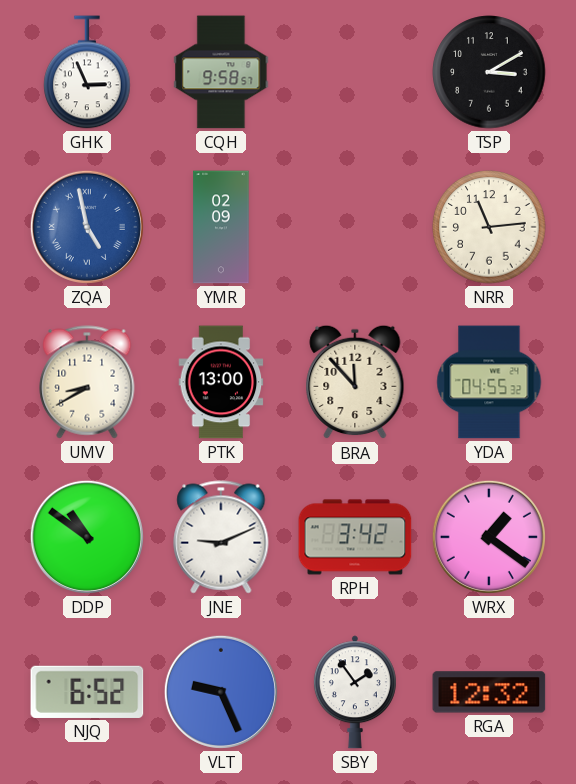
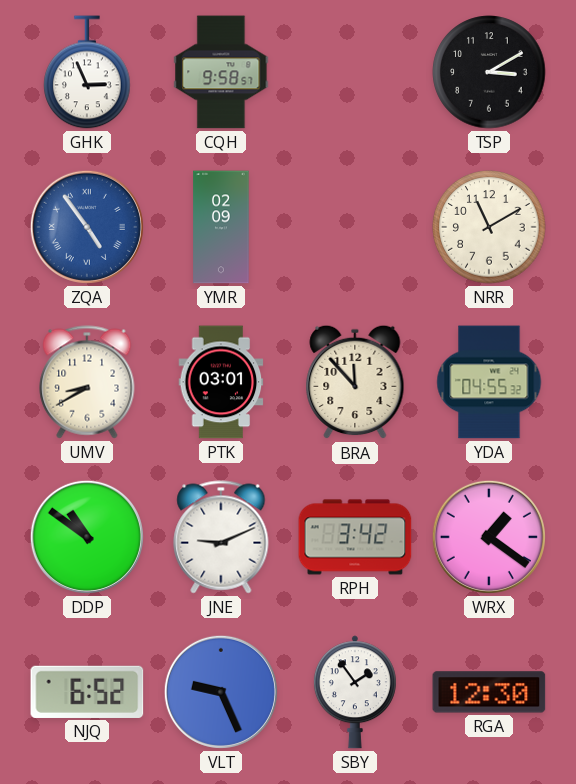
ZQA: 4:58 -> 4:54 (87, 227)
NRR: 11:14 -> 11:10 (489, 227)
PTK: 13:00 -> 03:01 (221, 382)
RGA: 12:32 -> 12:30 (489, 692)
